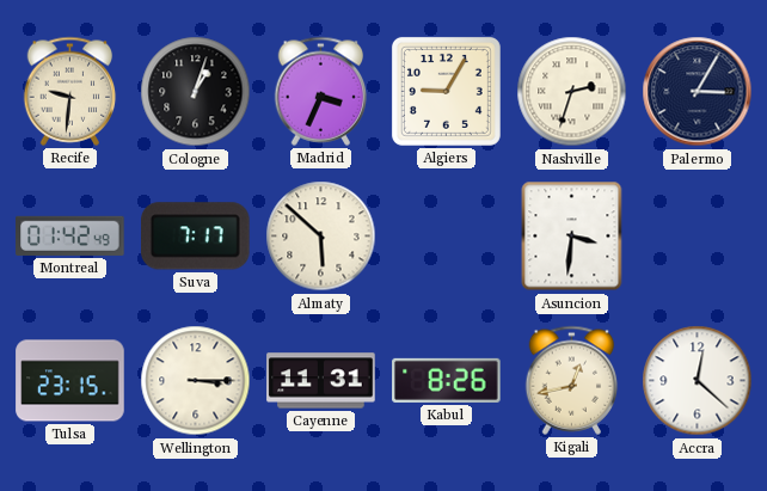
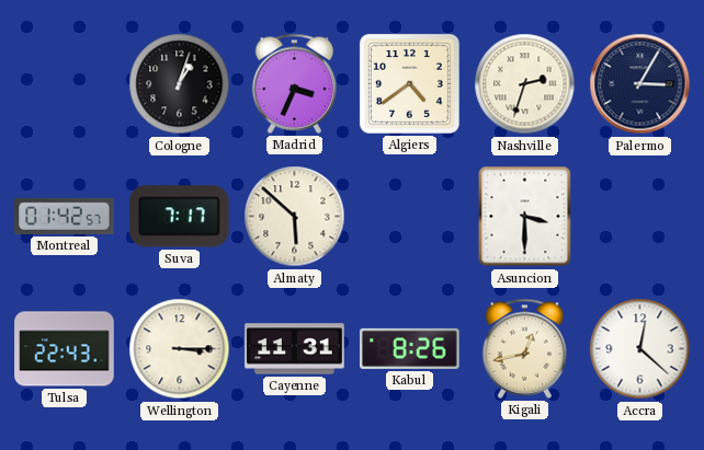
Recife: 9:31 -> none (70, 91)
Algiers: 9:05 -> 4:39 (409, 83)
Montreal: 01:42:49 -> 01:42:57 (65, 216)
Asuncion: 3:31 -> 3:30 (525, 217)
Tulsa: 23:15 -> 22:43 (65, 349)
